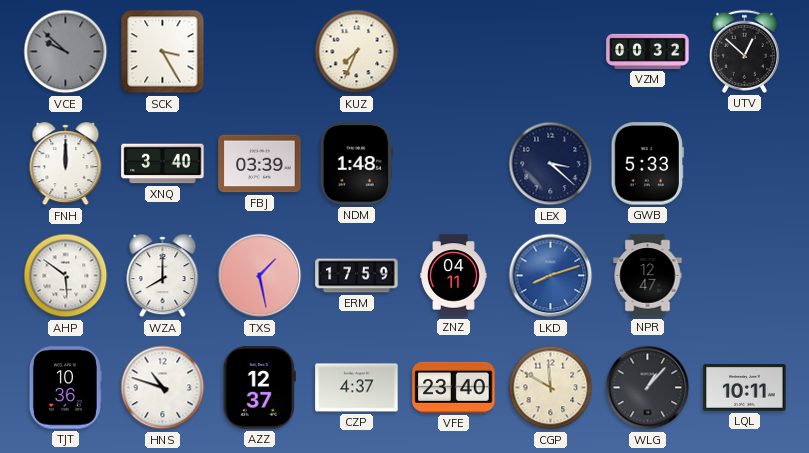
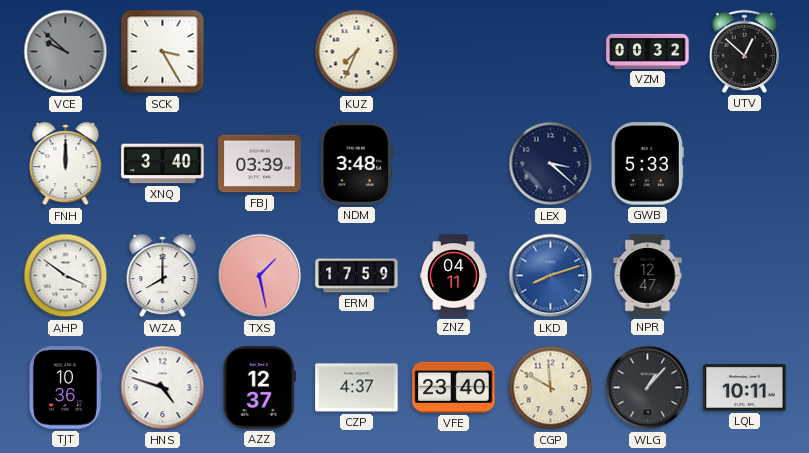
NDM: 1:48 -> 3:48 (356, 164)
AHP: 5:51 -> 3:51 (66, 276)
HNS: 10:48 -> 4:48 (163, 388)
